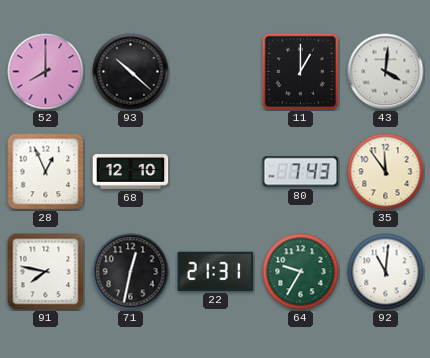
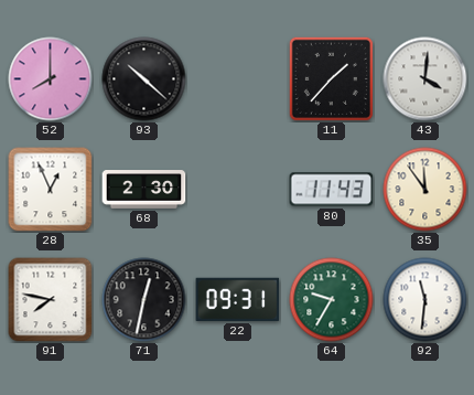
11: 1:00 -> 1:37 (331, 78)
68: 12:10 -> 2:30 (144, 190)
80: 7:43 -> 11:43 (332, 190)
22: 21:31 -> 09:31 (238, 299)
92: 11:01 -> 11:31 (425, 300)
